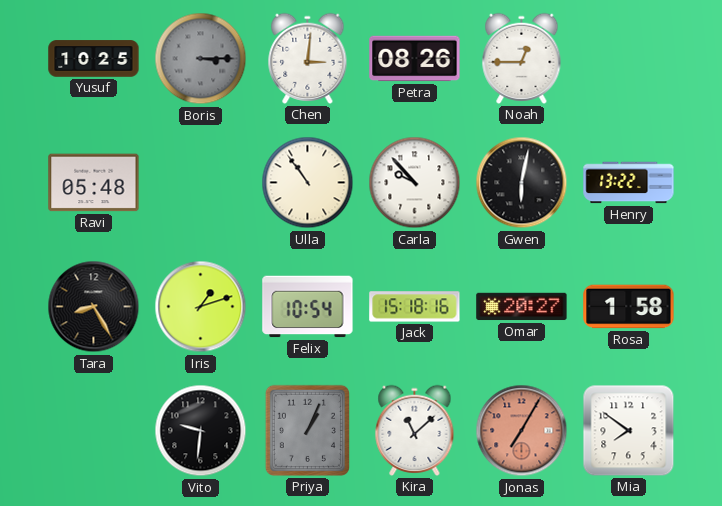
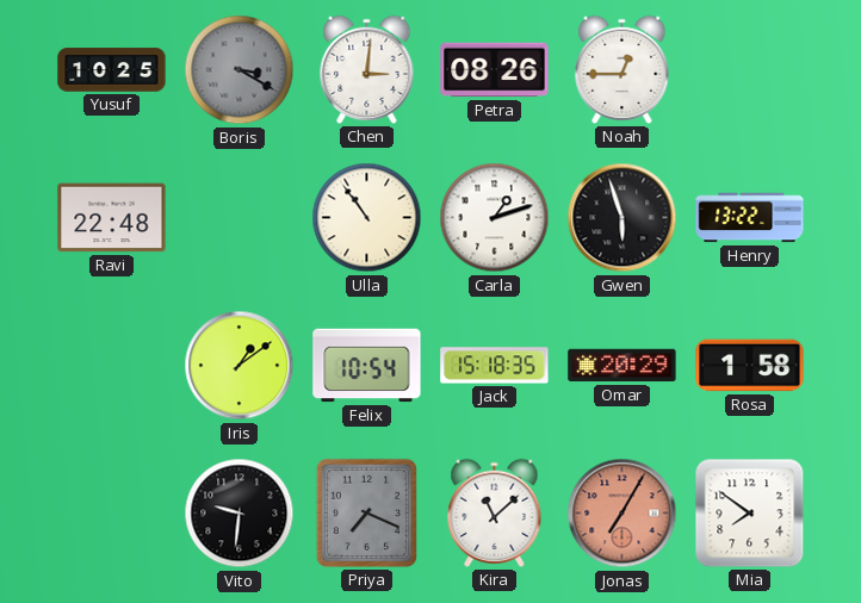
Boris: 3:15 -> 3:20 (240, 70)
Ravi: 05:48 -> 22:48 (112, 218)
Carla: 9:53 -> 1:12 (495, 218)
Gwen: 6:02 -> 5:57 (622, 218)
Tara: 8:25 -> none (94, 307)
Iris: 1:12 -> 1:09 (240, 366)
Jack: 15:18:16 -> 15:18:35 (495, 366)
Omar: 20:27 -> 20:29 (622, 366)
Priya: 1:04 -> 7:19 (366, 512)
